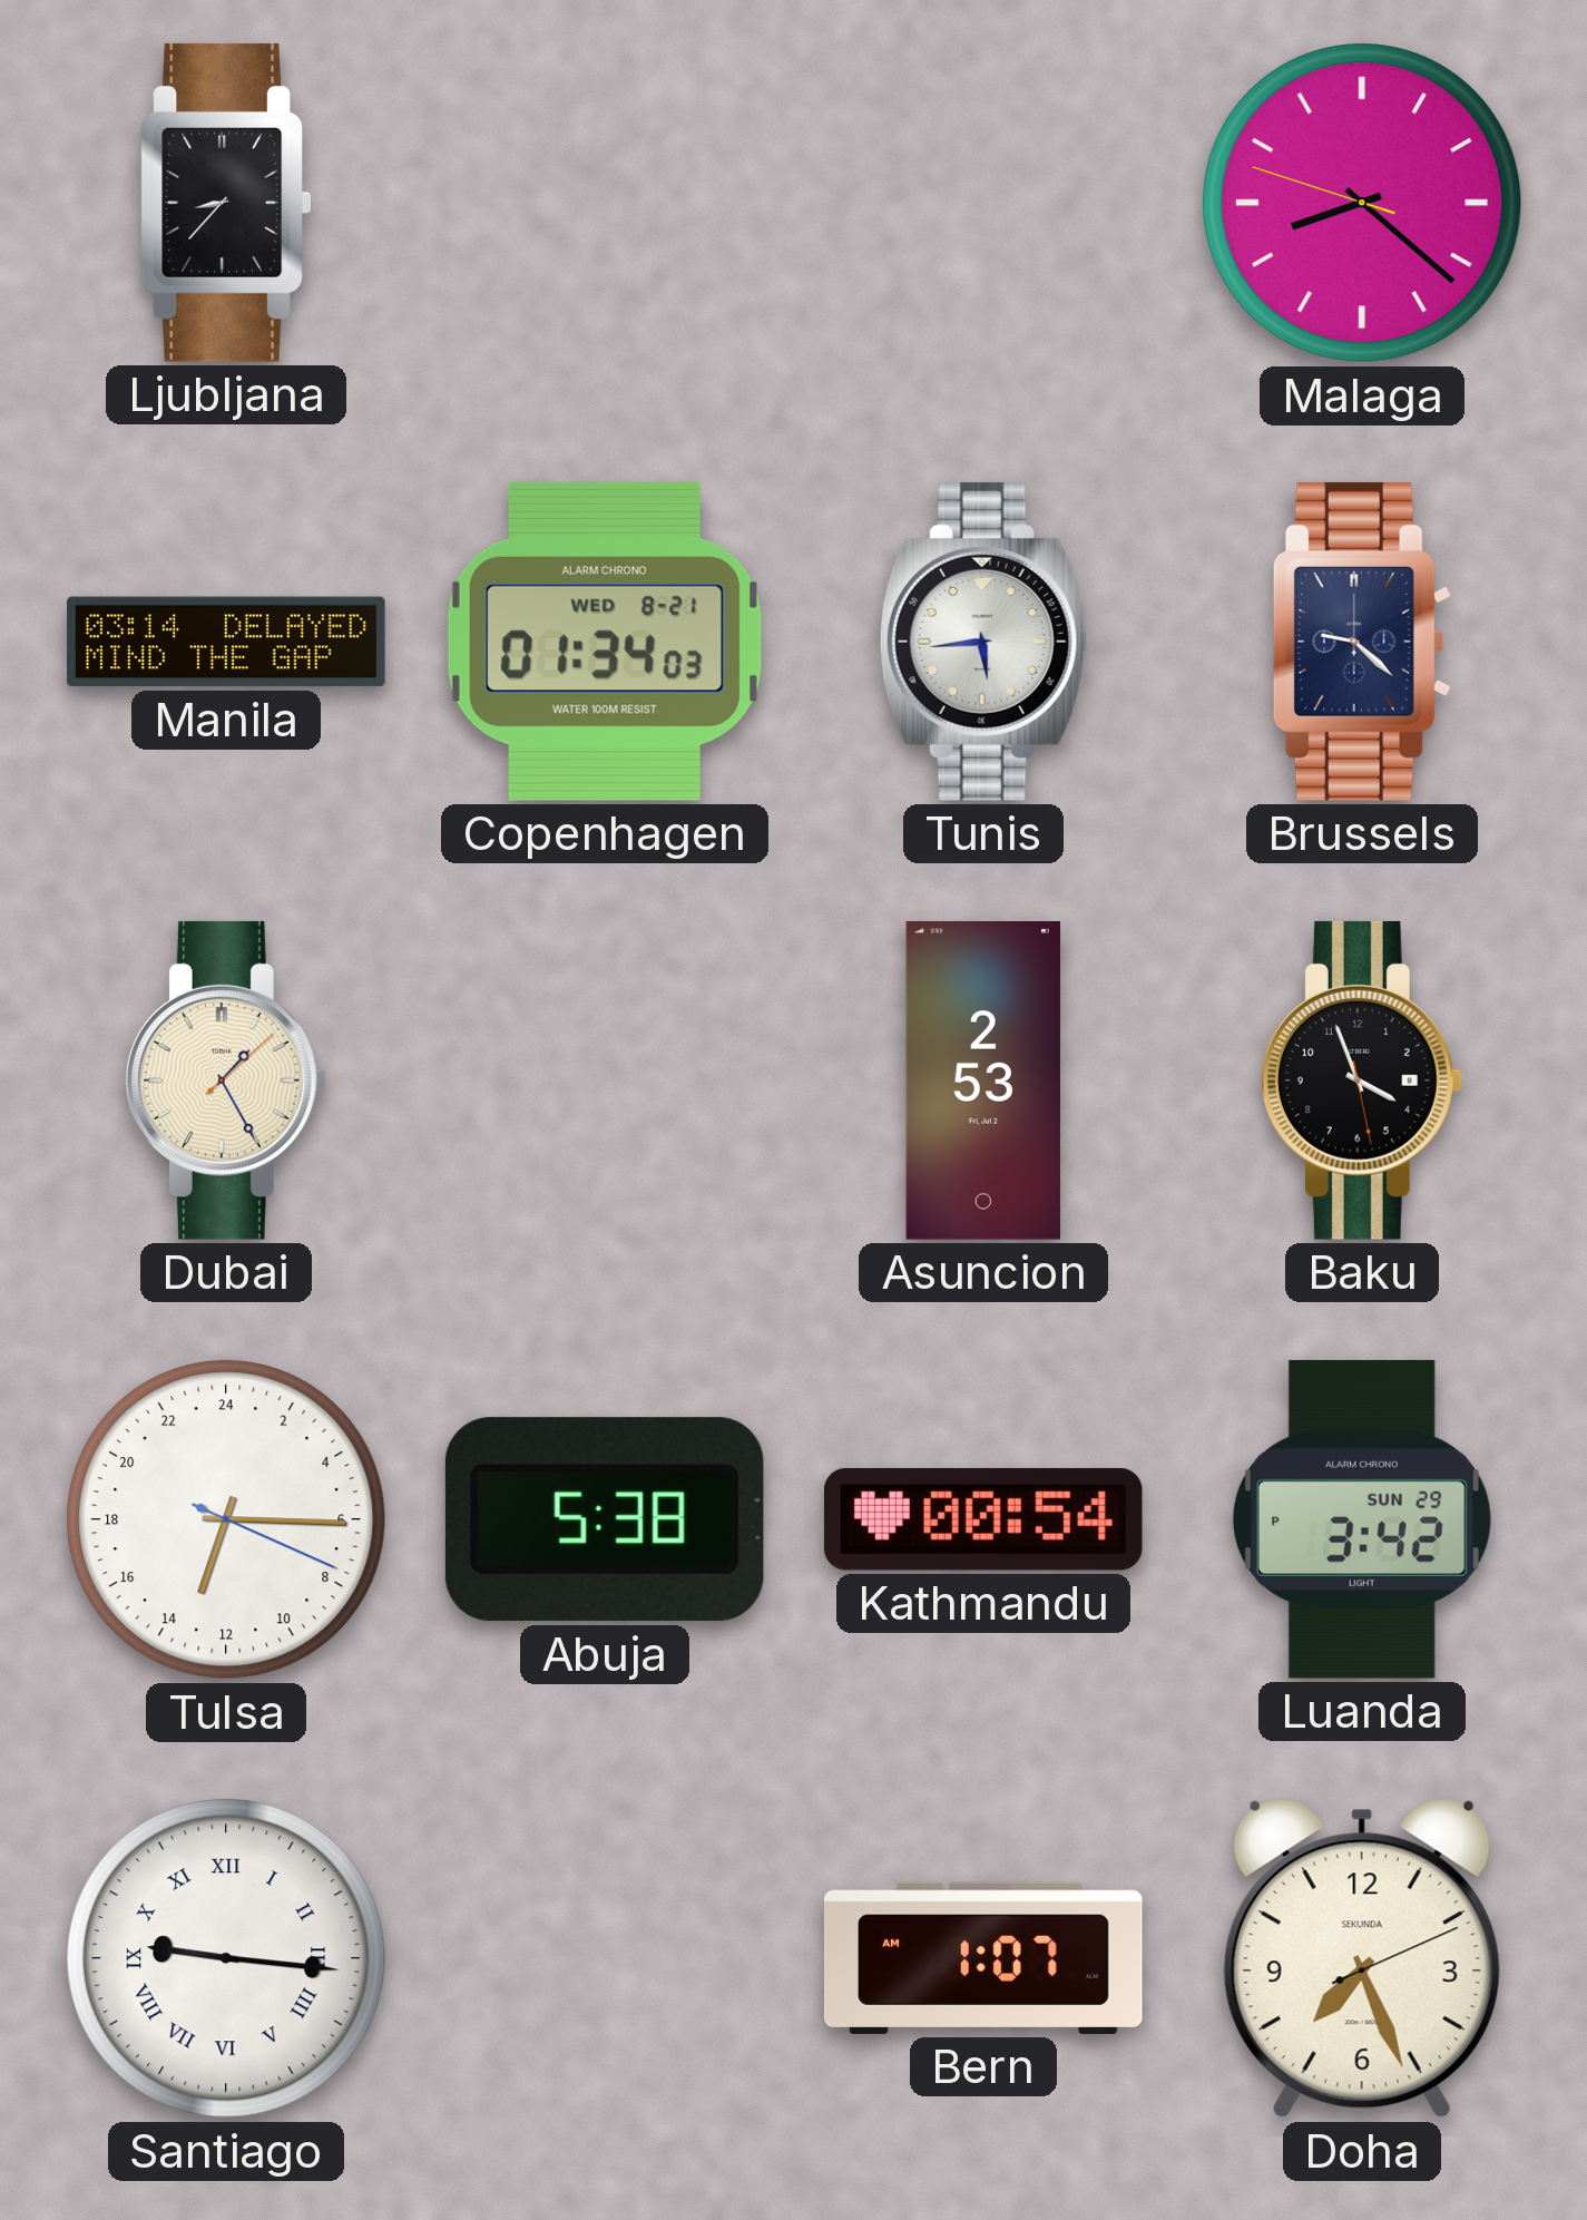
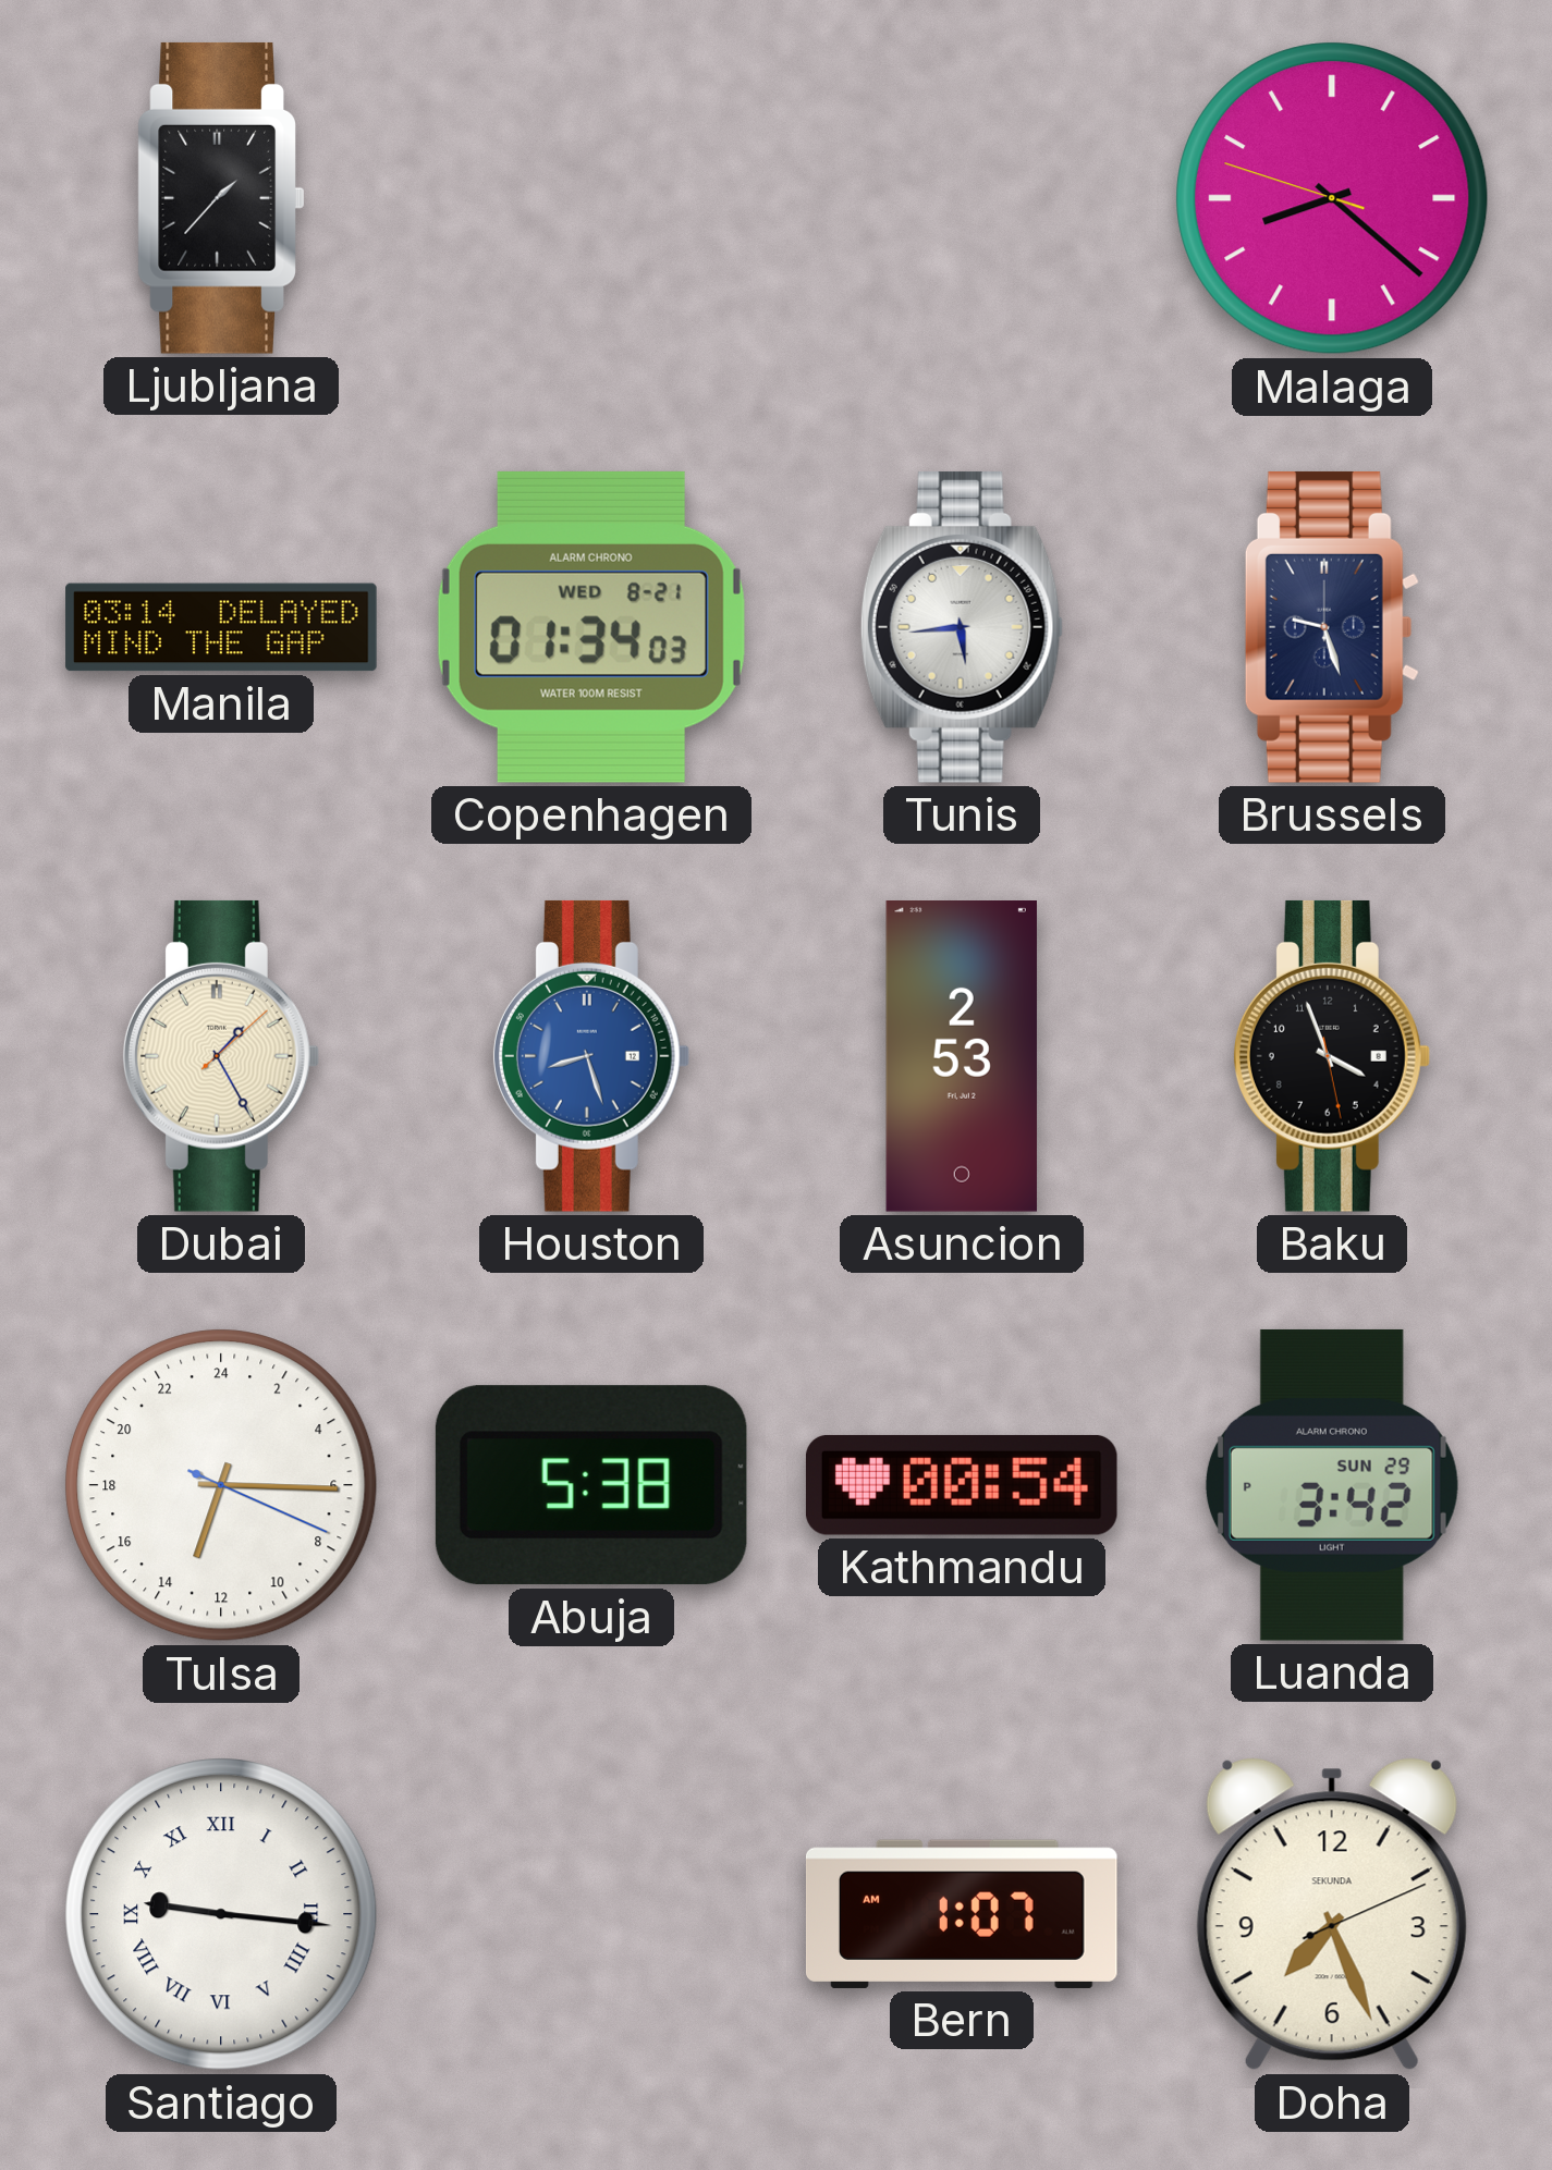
Ljubljana: 8:37 -> 1:37 (221, 198)
Brussels: 9:22 -> 9:27 (1332, 627)
Houston: none -> 8:27 (590, 1056)
